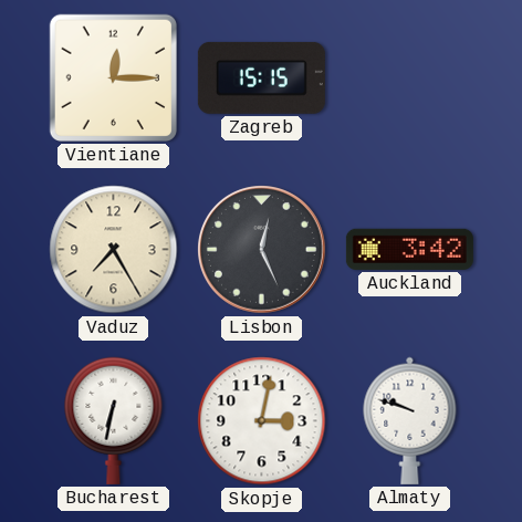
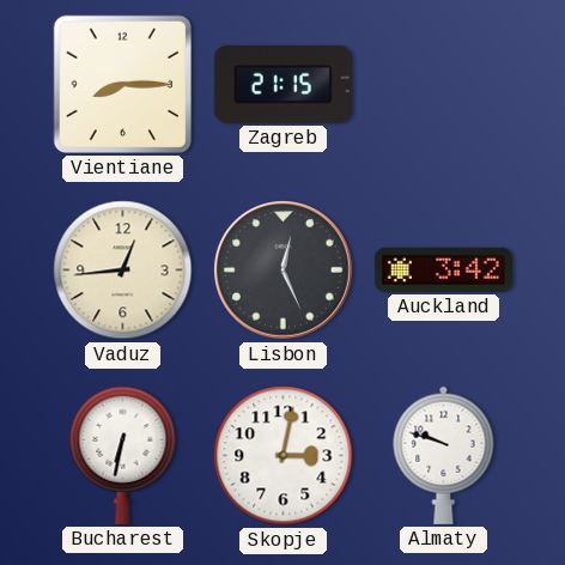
Vientiane: 12:15 -> 8:15 (122, 84)
Zagreb: 15:15 -> 21:15 (282, 84)
Vaduz: 7:25 -> 12:44 (123, 271)
